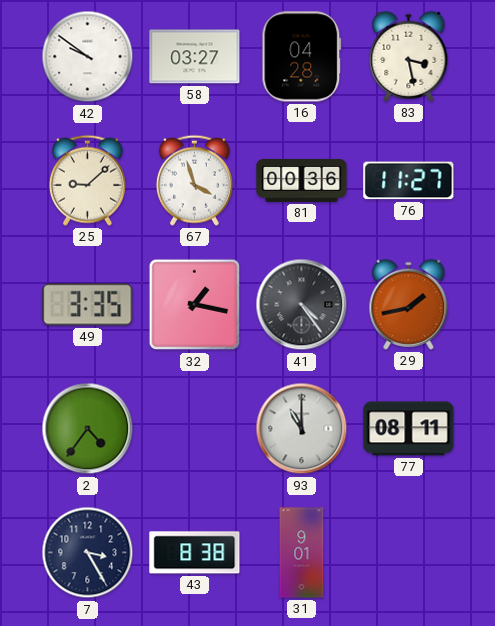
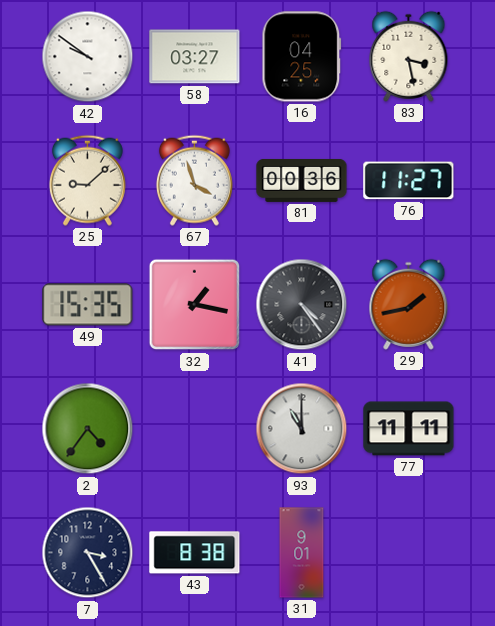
16: 04:28 -> 04:25 (302, 57)
49: 3:35 -> 15:35 (88, 305)
77: 08:11 -> 11:11 (409, 429)
